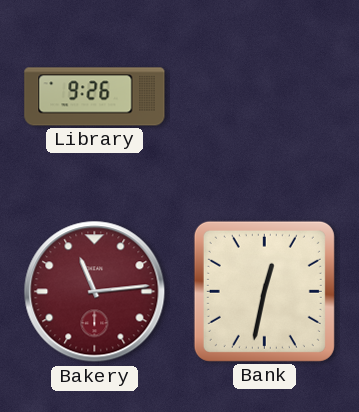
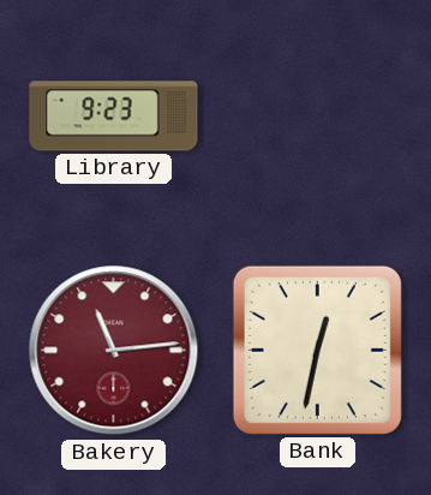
Library: 9:26 -> 9:23 (114, 117)
